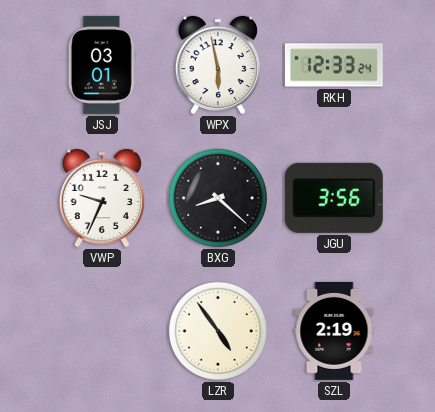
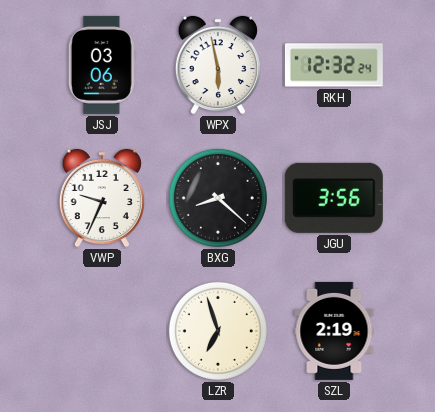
JSJ: 03:01 -> 03:06 (102, 65)
RKH: 12:33 -> 12:32 (334, 65)
LZR: 4:54 -> 6:57 (218, 331)
